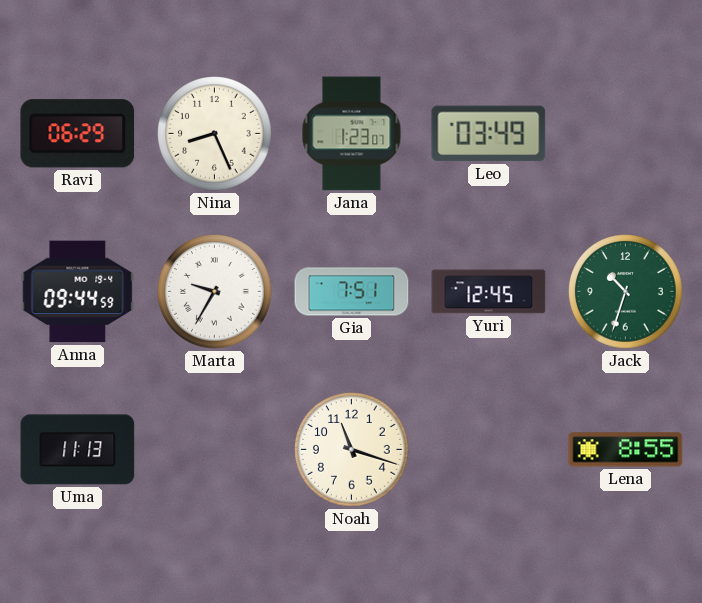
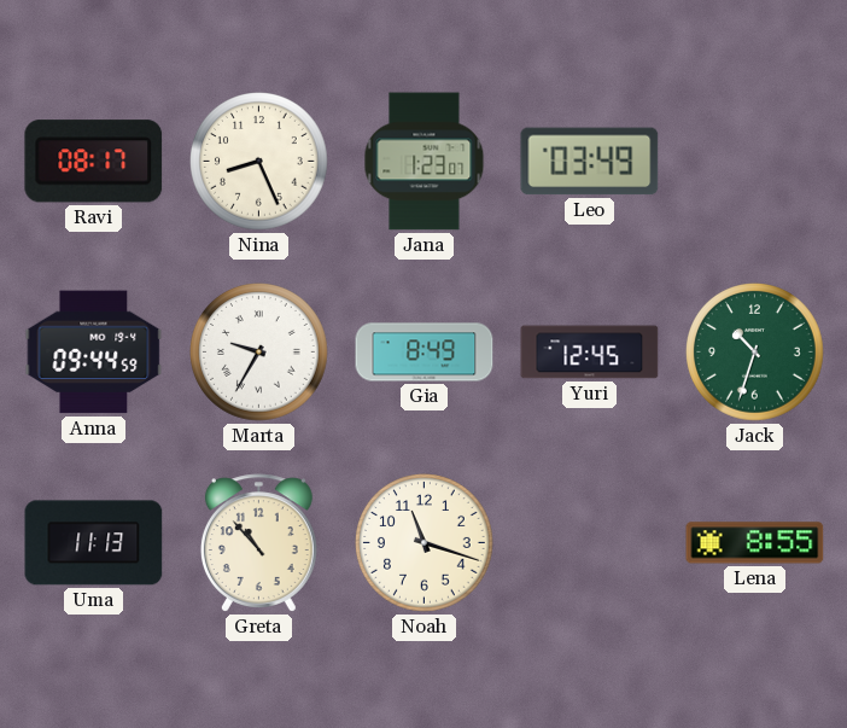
Ravi: 06:29 -> 08:17 (94, 162)
Gia: 7:51 -> 8:49 (425, 353)
Greta: none -> 10:53 (258, 543)
